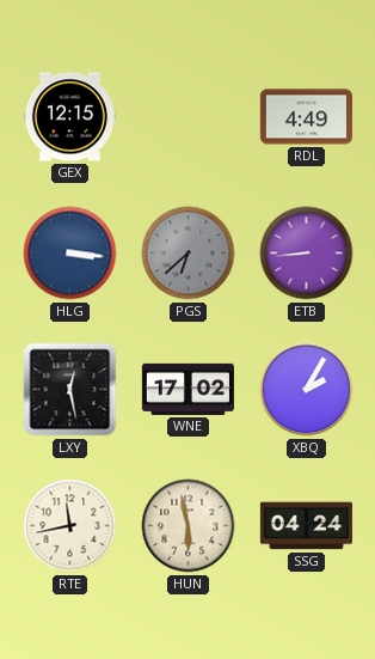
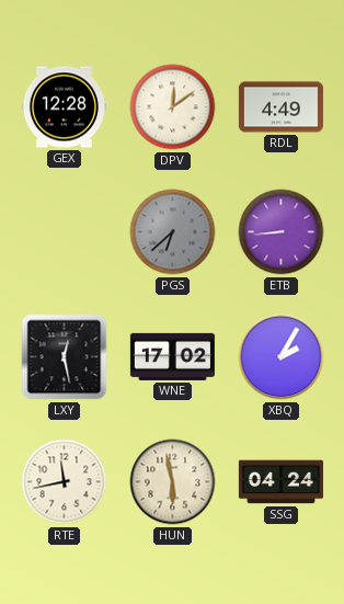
GEX: 12:15 -> 12:28 (64, 107)
DPV: none -> 12:09 (173, 107)
HLG: 3:16 -> none (70, 254)
